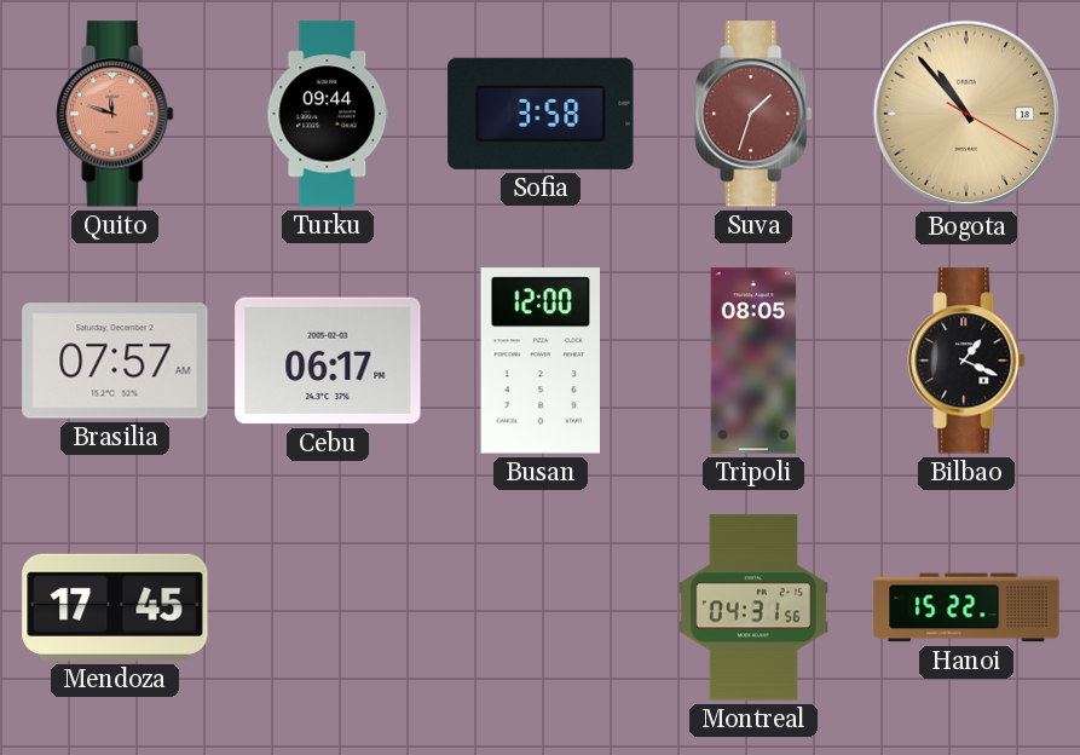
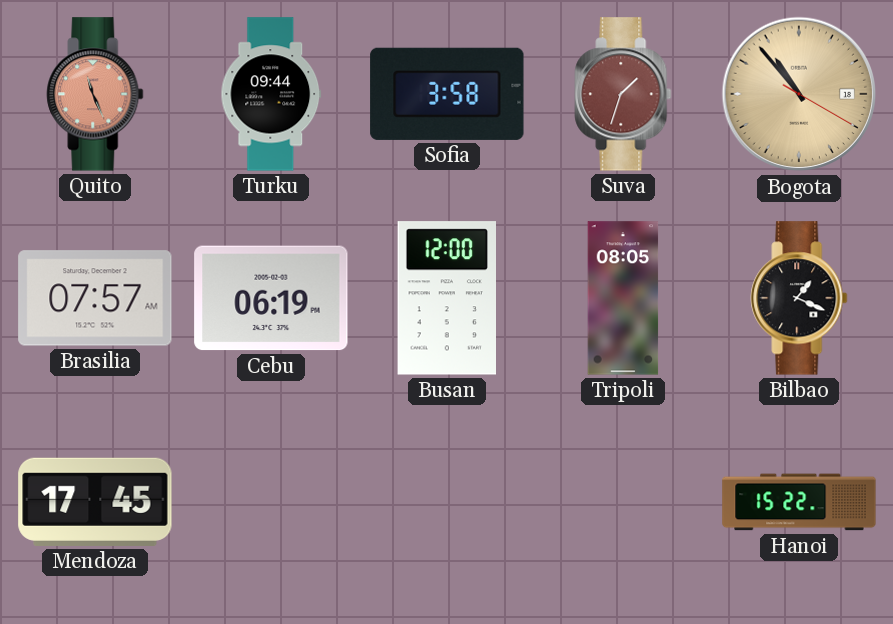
Quito: 11:48 -> 11:26 (95, 94)
Cebu: 06:17 -> 06:19 (271, 298)
Montreal: 04:31 -> none (753, 607)
